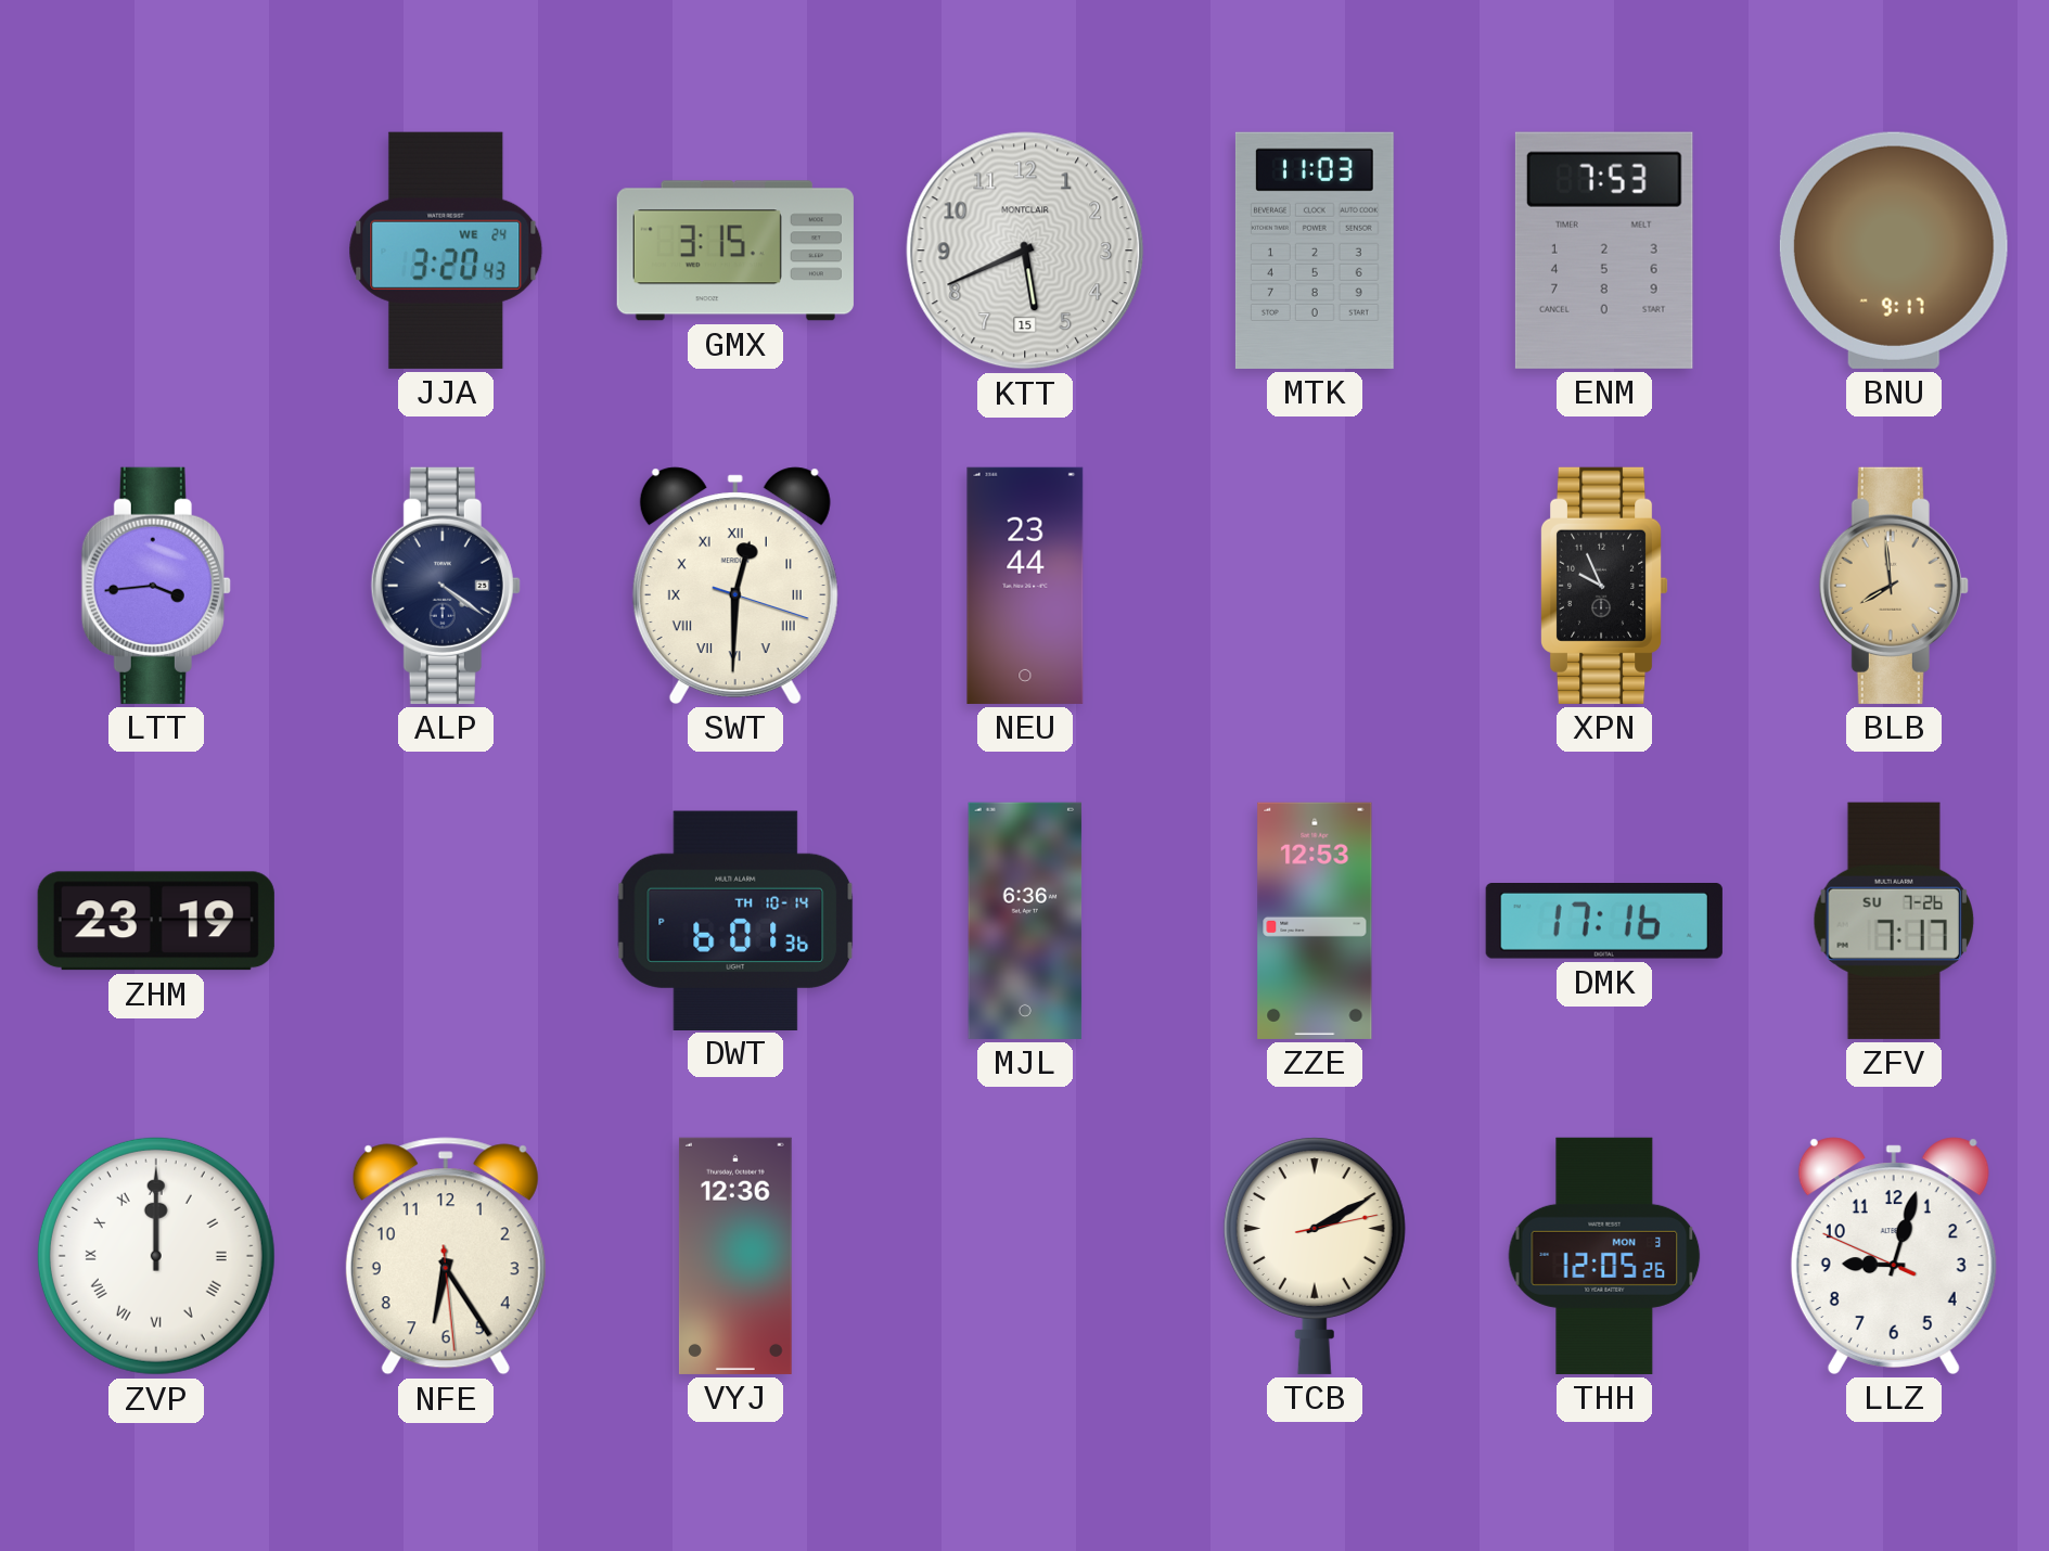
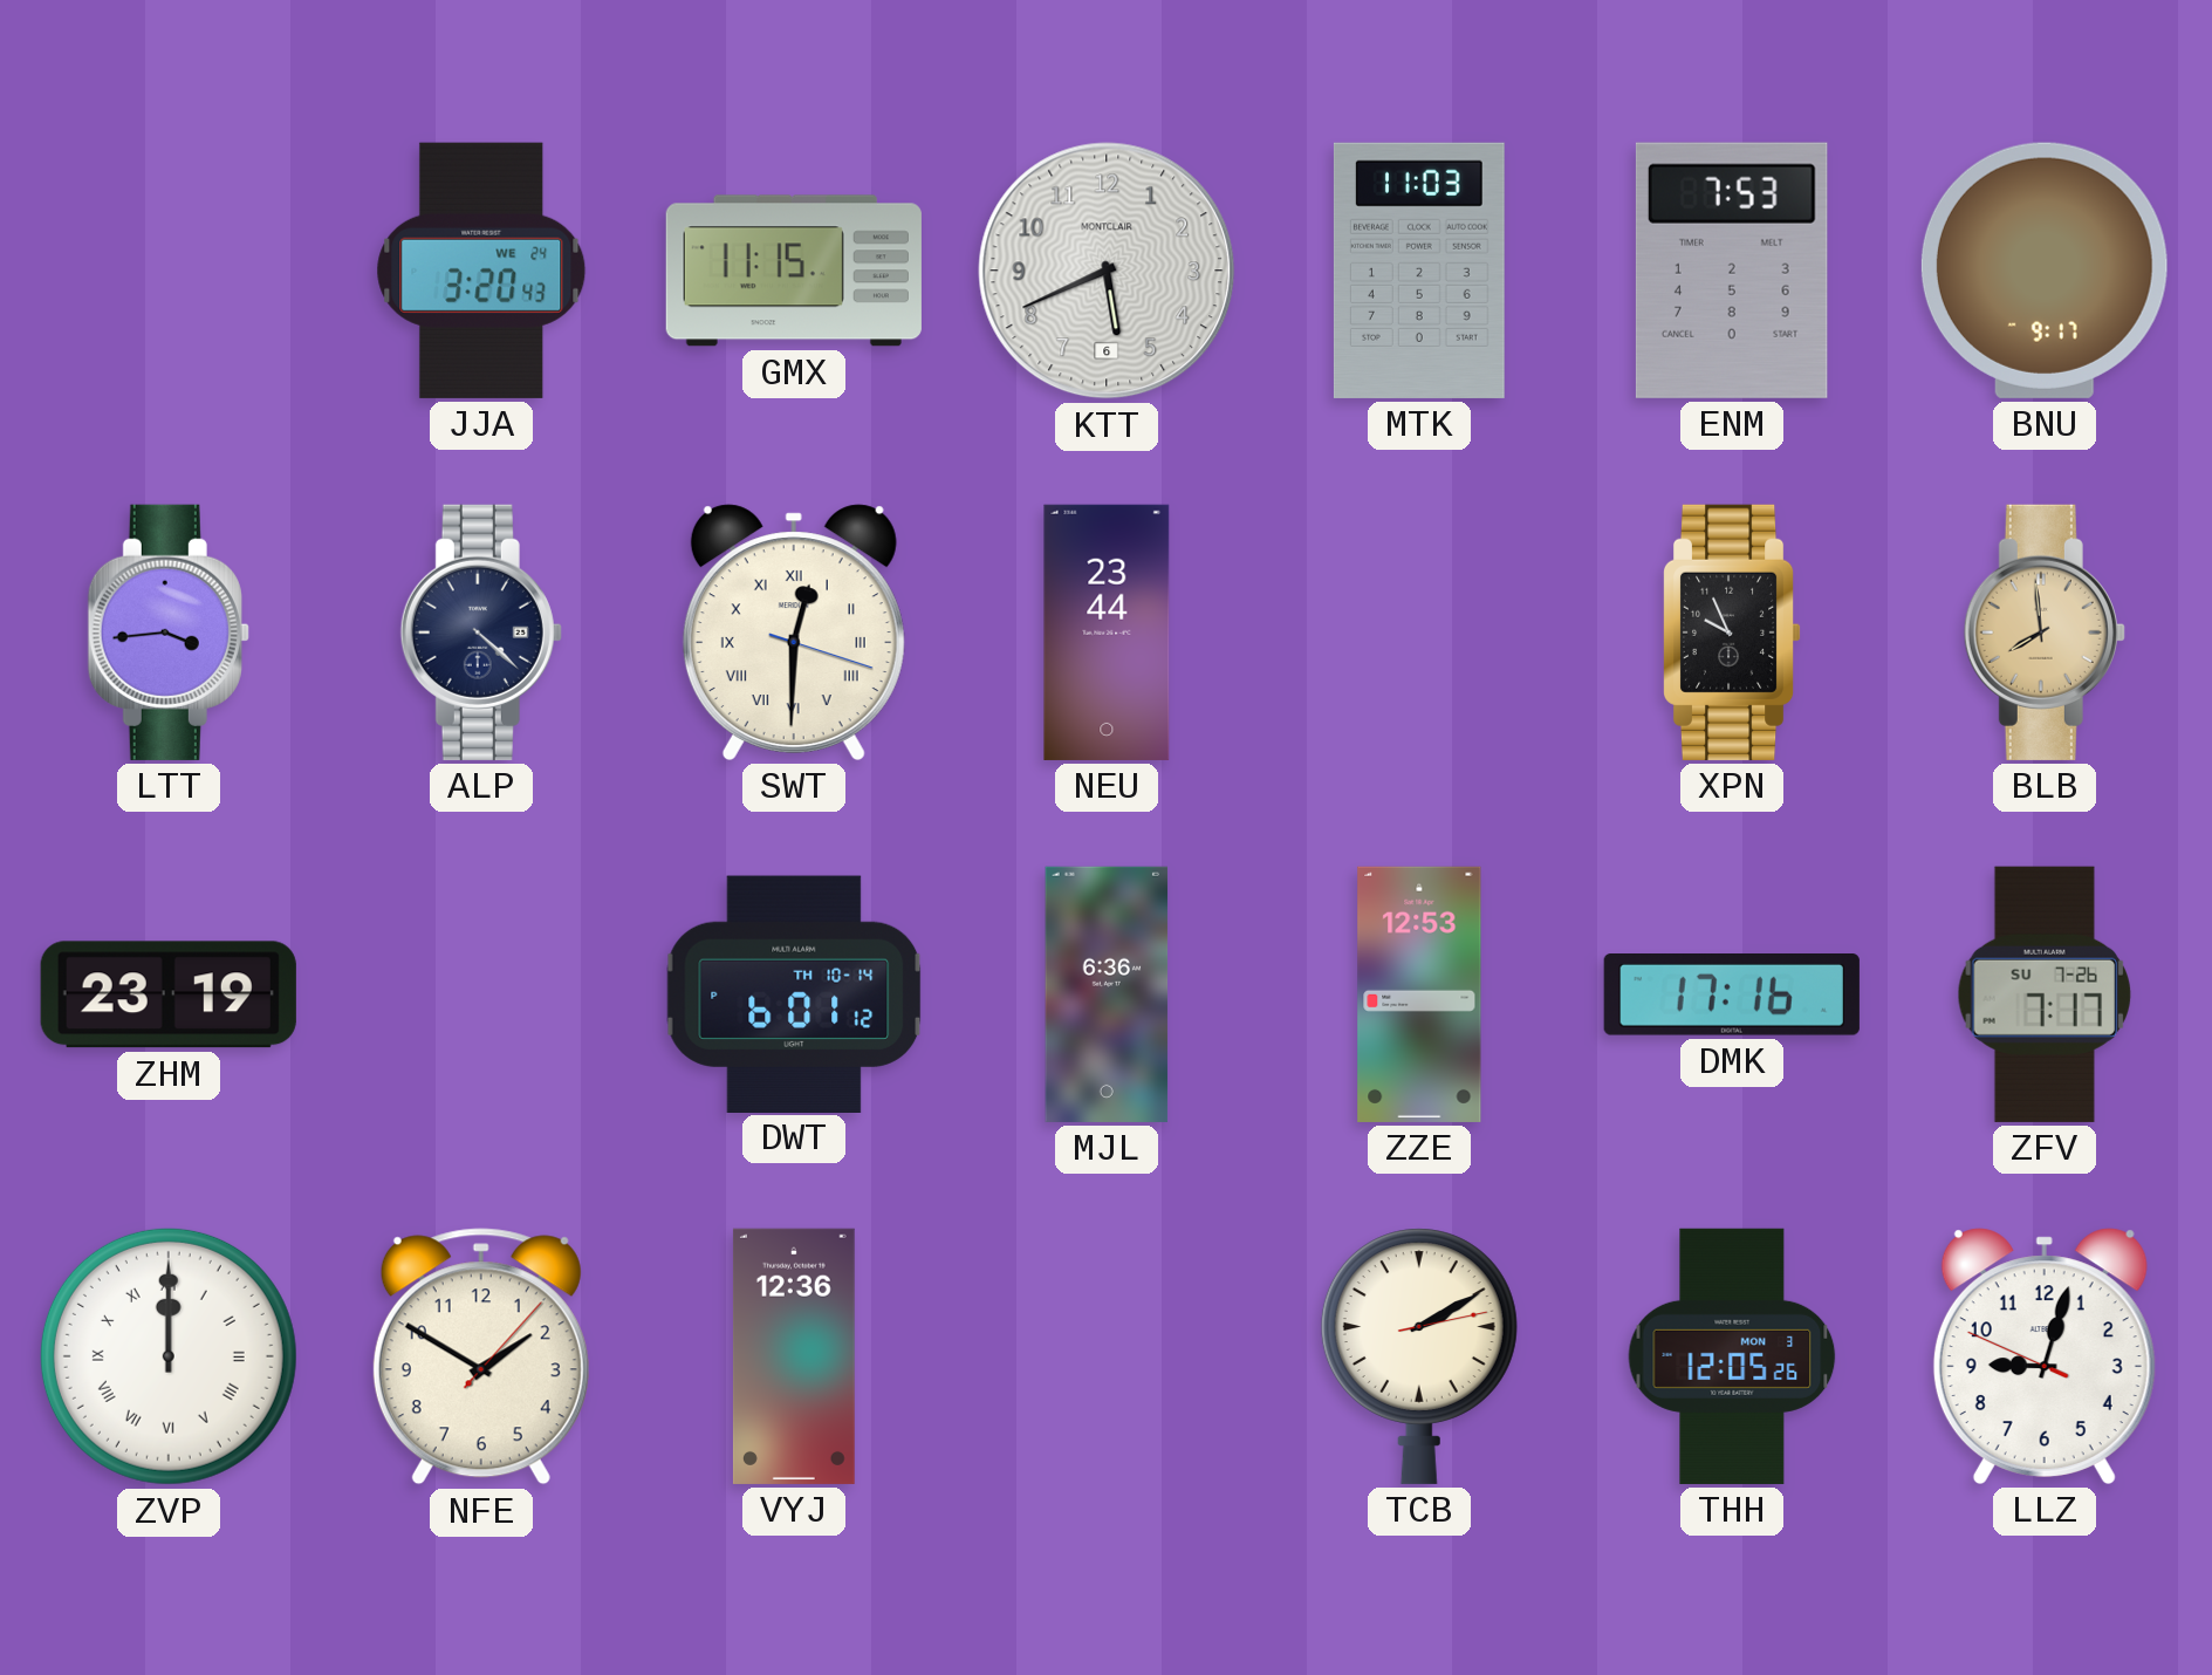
GMX: 3:15 -> 11:15 (794, 271)
KTT date: 15 -> 6 (1107, 271)
ALP: 4:21 -> 4:22 (481, 633)
DWT: 6:01:36 -> 6:01:12 (794, 993)
NFE: 6:24 -> 1:50 (481, 1356)
